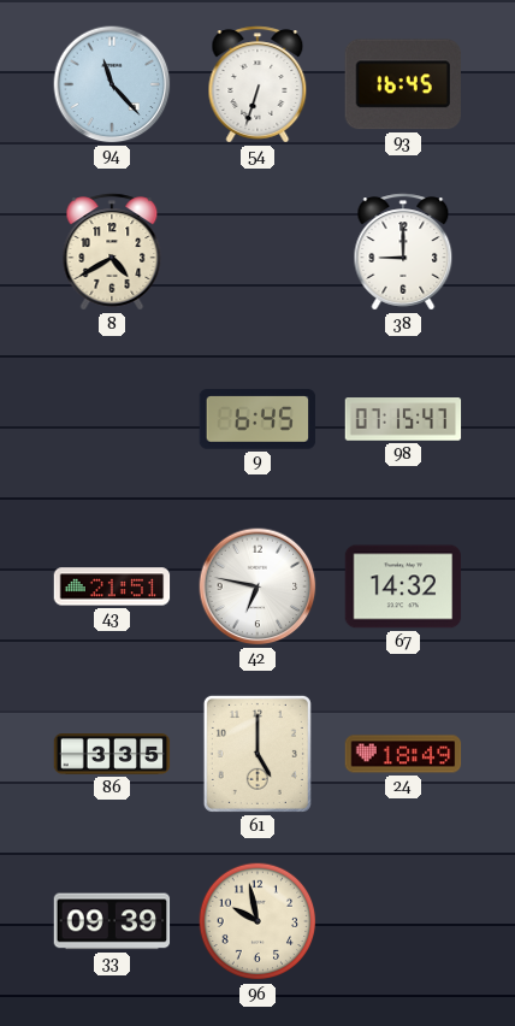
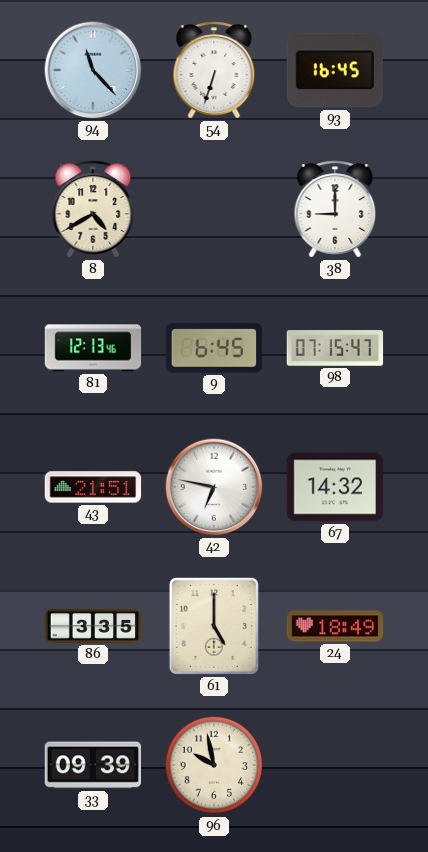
81: none -> 12:13 (93, 348)
